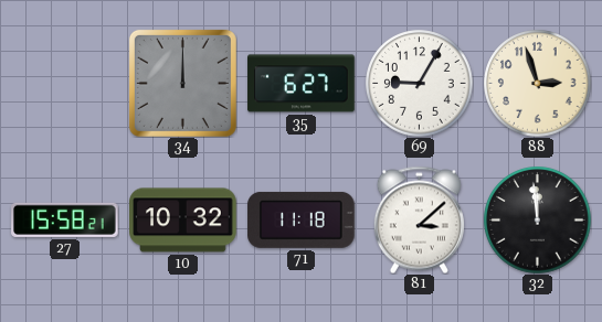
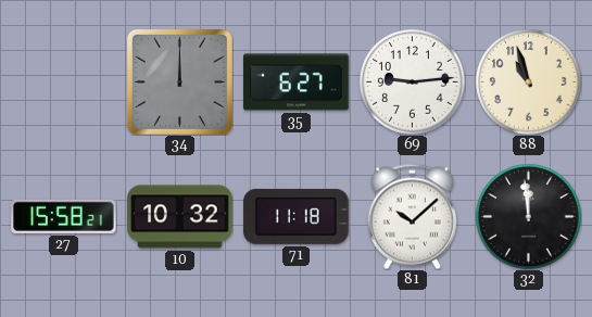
69: 9:05 -> 9:14 (413, 83)
88: 2:57 -> 10:57 (529, 83)
81: 3:08 -> 10:08 (412, 216)
